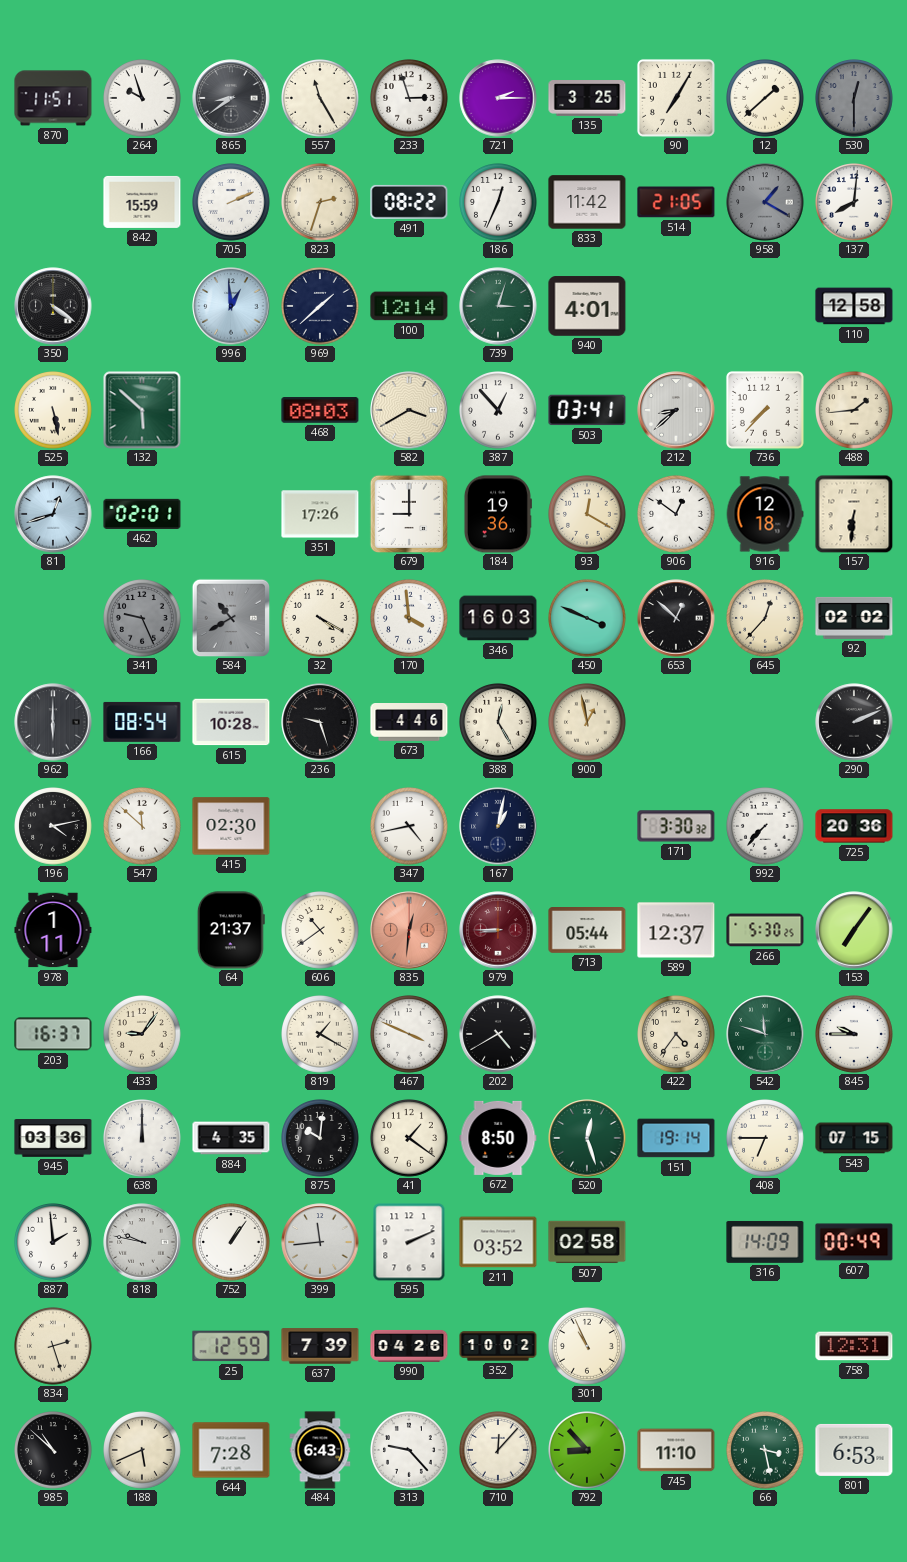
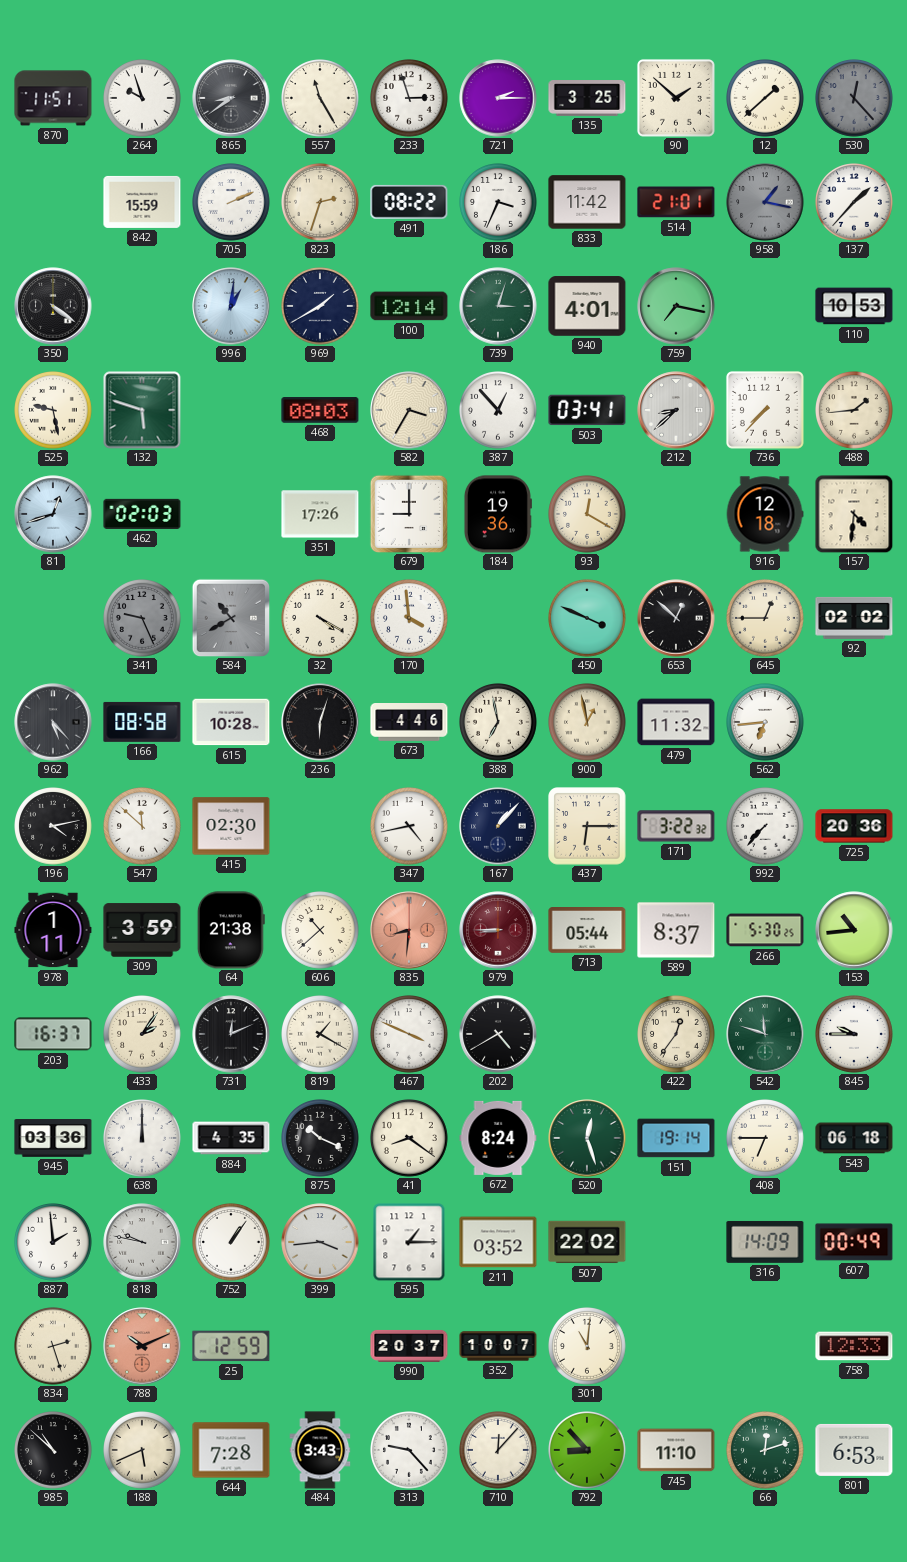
90: 7:05 -> 1:52 (676, 98)
530: 12:30 -> 12:23 (855, 99)
186: 12:34 -> 3:34 (499, 203)
514: 21:05 -> 21:01 (676, 202)
958: 1:20 -> 1:17 (765, 202)
137: 8:01 -> 1:37 (855, 203)
996: 12:59 -> 1:01 (231, 306)
969: 1:38 -> 1:40 (321, 307)
759: none -> 7:17 (676, 306)
110: 12:58 -> 10:53 (854, 306)
525: 5:28 -> 9:28 (54, 411)
132: 5:52 -> 5:48 (142, 410)
582: 3:40 -> 3:35 (409, 410)
462: 02:01 -> 02:03 (142, 514)
906: 12:51 -> none (677, 515)
157: 6:31 -> 4:31 (854, 514)
346: 16:03 -> none (498, 618)
645: 12:37 -> 12:45 (766, 619)
962: 6:00 -> 5:23 (53, 722)
166: 08:54 -> 08:58 (142, 722)
236: 9:27 -> 6:03 (320, 722)
388: 12:25 -> 6:58 (499, 723)
479: none -> 11:32 (676, 722)
562: none -> 6:44 (766, 723)
290: 2:11 -> none (854, 722)
167: 1:02 -> 1:07 (498, 826)
437: none -> 6:15 (587, 826)
171: 3:30 -> 3:22 (676, 826)
309: none -> 3:59 (142, 930)
64: 21:37 -> 21:38 (231, 930)
606: 10:39 -> 10:38 (321, 931)
835: 12:31 -> 8:31 (409, 930)
589: 12:37 -> 8:37 (676, 930)
153: 7:06 -> 10:44 (854, 930)
433: 9:06 -> 2:06 (143, 1035)
731: none -> 12:11 (231, 1034)
422: 4:36 -> 12:36 (677, 1035)
875: 10:01 -> 10:19 (321, 1139)
41: 1:21 -> 8:21 (410, 1139)
672: 8:50 -> 8:24 (498, 1138)
543: 07:15 -> 06:18 (854, 1138)
399: 11:44 -> 3:44 (320, 1242)
595: 2:11 -> 1:15 (409, 1242)
507: 02:58 -> 22:02 (587, 1242)
788: none -> 10:11 (142, 1346)
637: 7:39 -> none (320, 1346)
990: 04:26 -> 20:37 (409, 1346)
352: 10:02 -> 10:07 (498, 1346)
301: 10:56 -> 11:01 (588, 1347)
758: 12:31 -> 12:33 (854, 1346)
484: 6:43 -> 3:43 (320, 1450)
66: 3:28 -> 12:12 (766, 1451)
